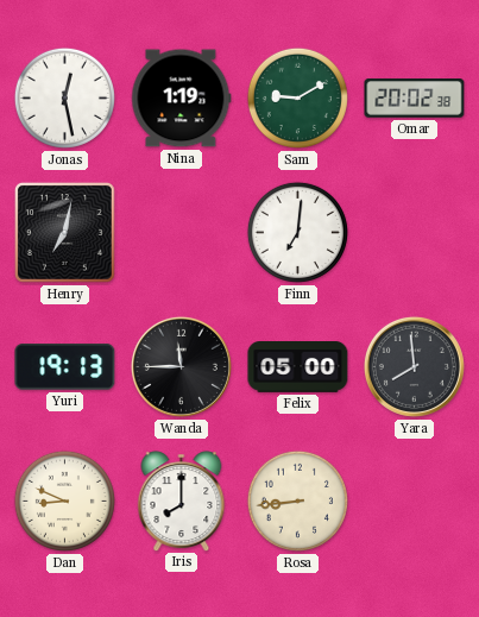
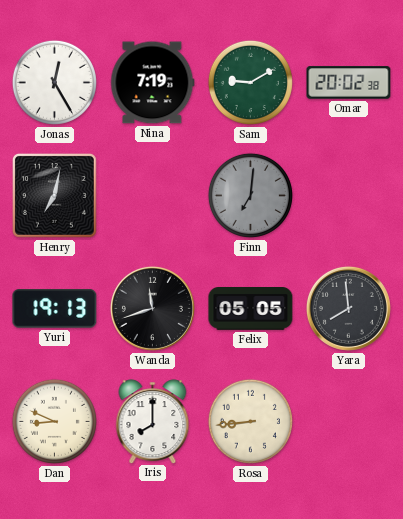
Jonas: 12:28 -> 12:25 (54, 82)
Nina: 1:19 -> 7:19 (153, 83)
Finn dial: white -> grey (250, 195)
Wanda: 11:45 -> 11:42 (152, 308)
Felix: 05:00 -> 05:05 (251, 309)
